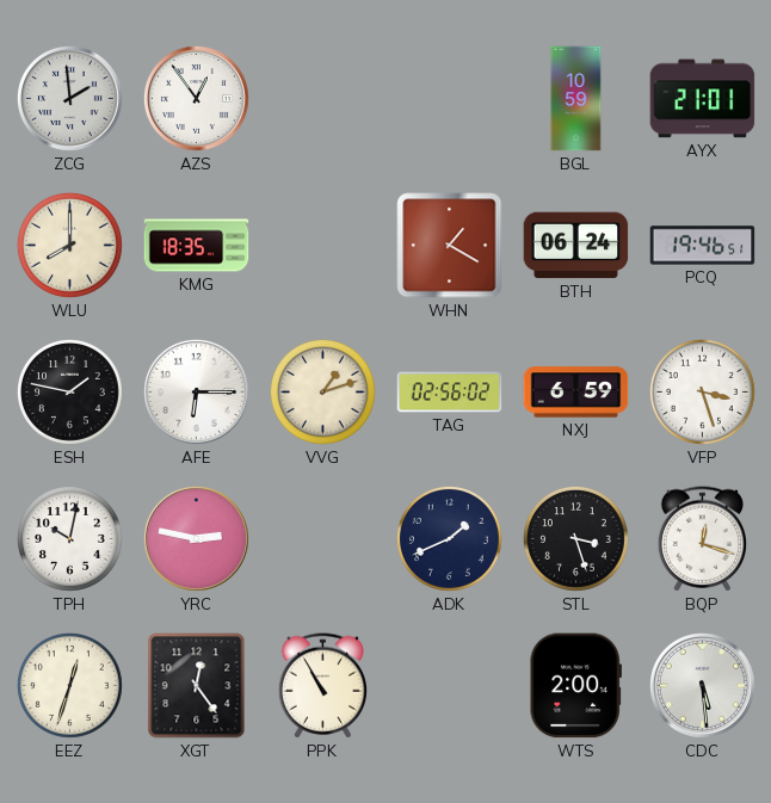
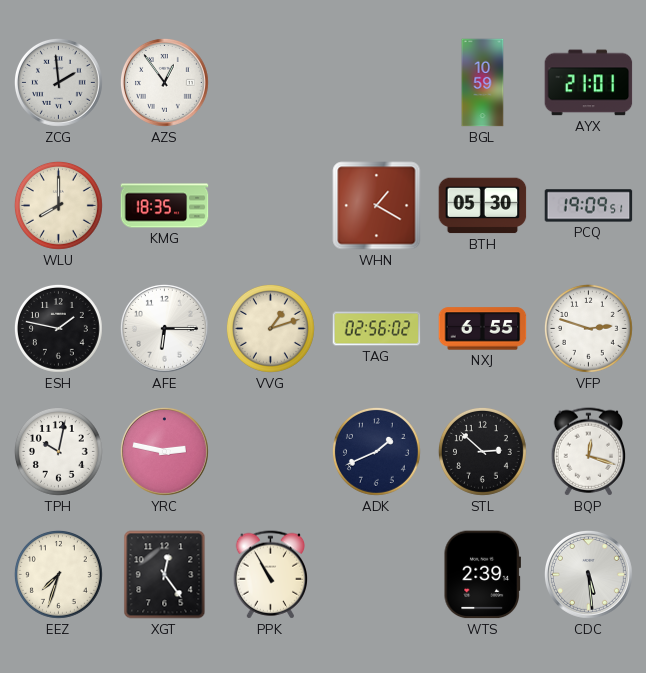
BTH: 06:24 -> 05:30 (483, 206)
PCQ: 19:46 -> 19:09 (589, 206)
NXJ: 6:59 -> 6:55 (483, 329)
VFP: 3:27 -> 2:48 (588, 328)
STL: 3:27 -> 2:52 (482, 451)
EEZ: 12:33 -> 7:33 (58, 574)
WTS: 2:00 -> 2:39 (482, 575)
